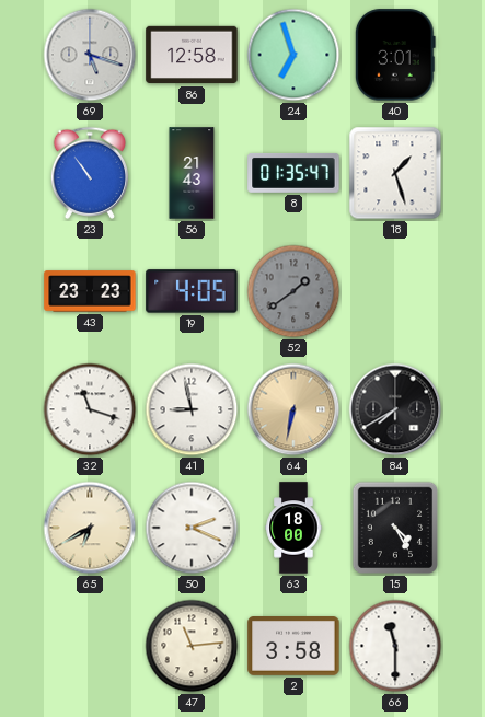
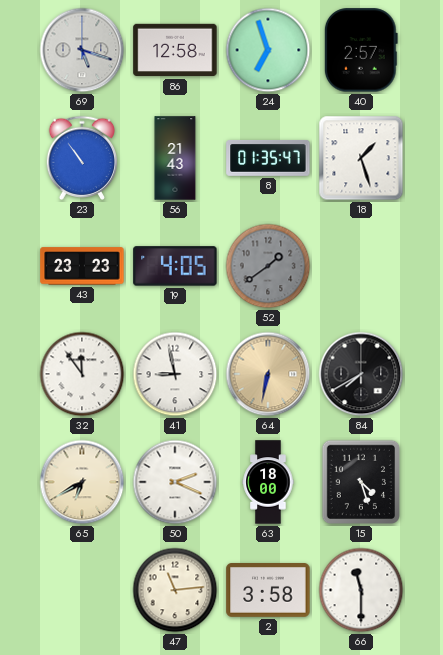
40: 3:01 -> 2:57 (361, 50)
32: 11:18 -> 11:54 (82, 374)
15: 4:25 -> 4:27 (360, 482)
